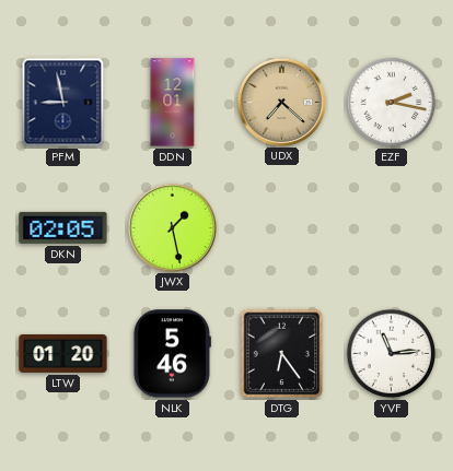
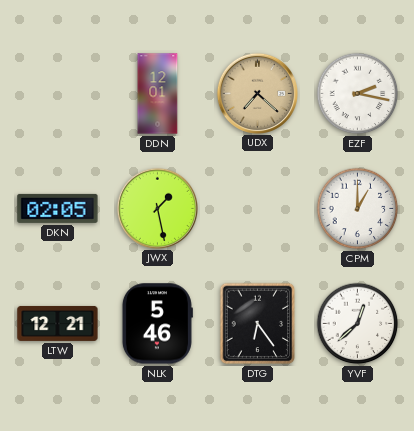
PFM: 8:58 -> none (63, 103)
CPM: none -> 1:00 (358, 209)
LTW: 01:20 -> 12:21 (58, 323)
YVF: 11:14 -> 12:38 (358, 324)
